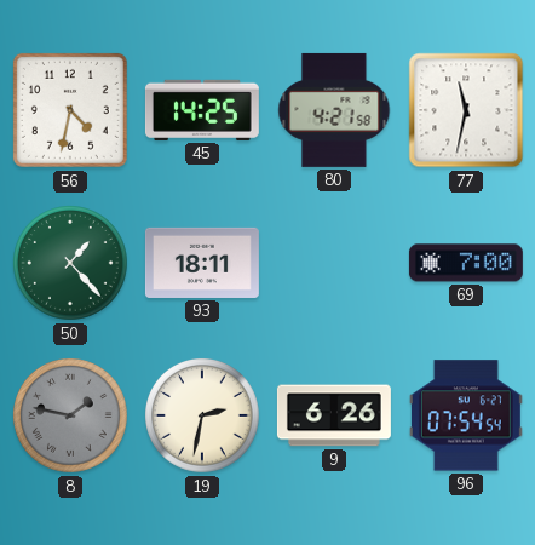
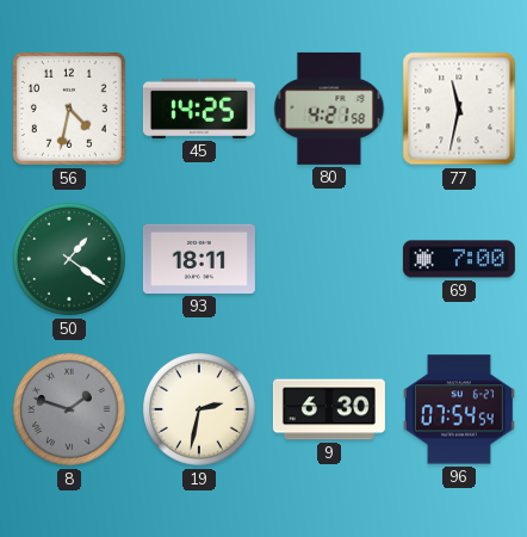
50: 1:23 -> 1:21 (70, 260)
8: 1:47 -> 1:48 (70, 411)
9: 6:26 -> 6:30 (329, 409)
